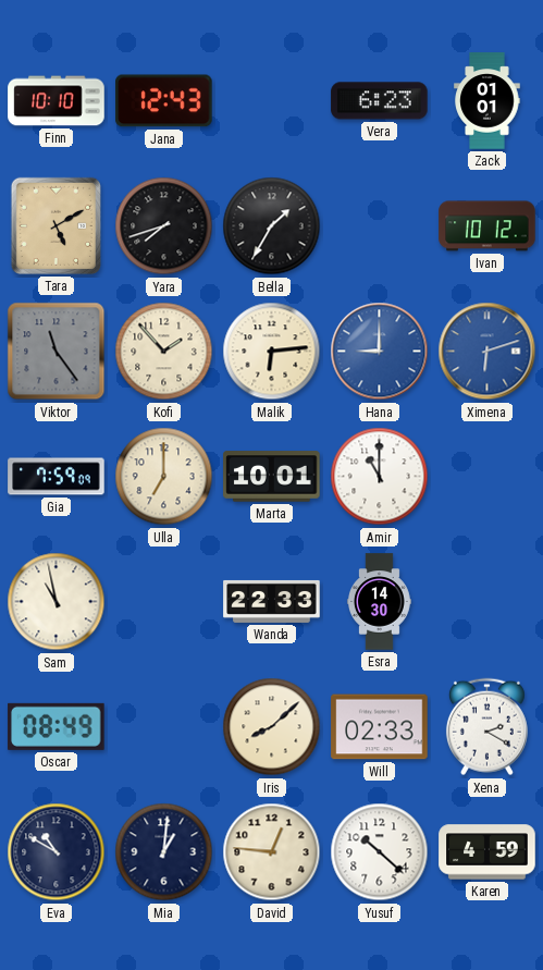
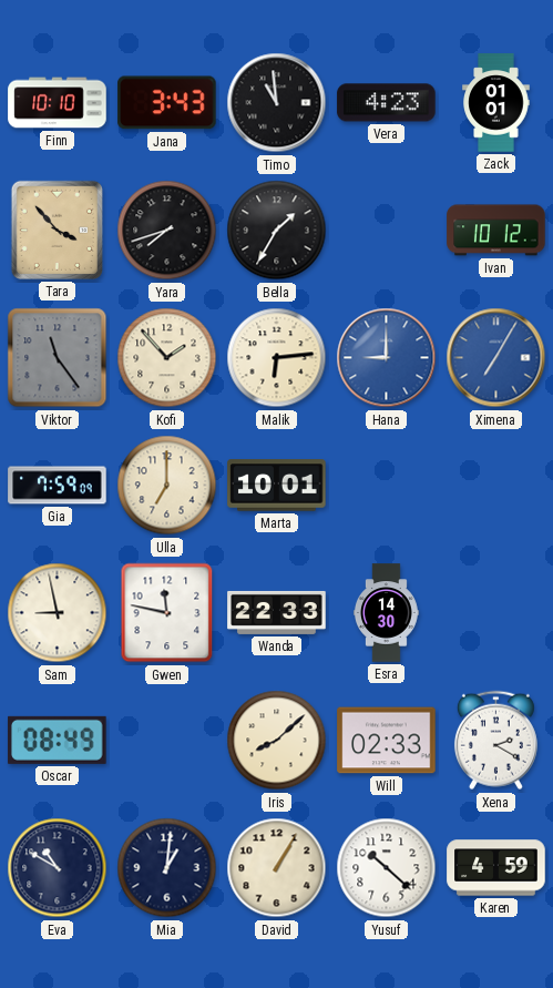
Jana: 12:43 -> 3:43 (167, 103)
Timo: none -> 10:59 (277, 103)
Vera: 6:23 -> 4:23 (387, 103)
Tara: 5:10 -> 3:53 (57, 230)
Ximena: 6:12 -> 7:05 (496, 358)
Amir: 11:00 -> none (380, 477)
Sam: 10:58 -> 8:58 (58, 613)
Gwen: none -> 11:47 (167, 613)
David: 12:46 -> 1:05 (277, 868)
